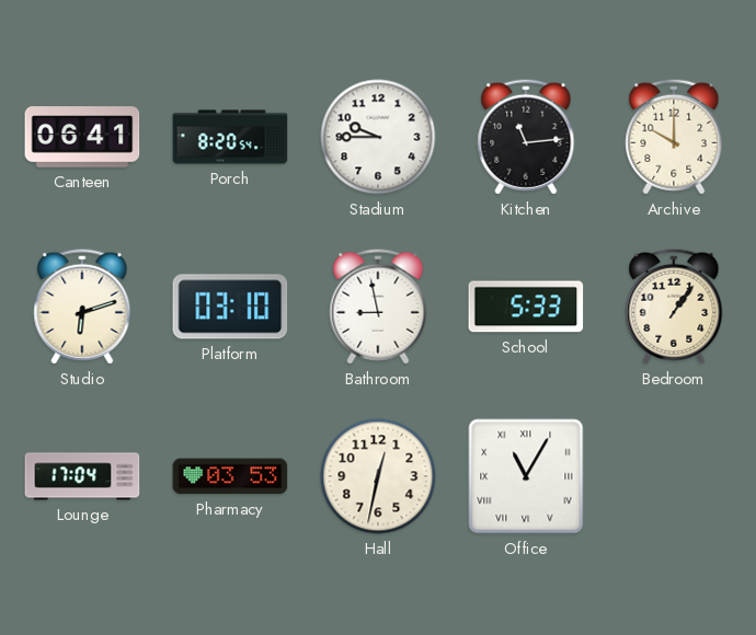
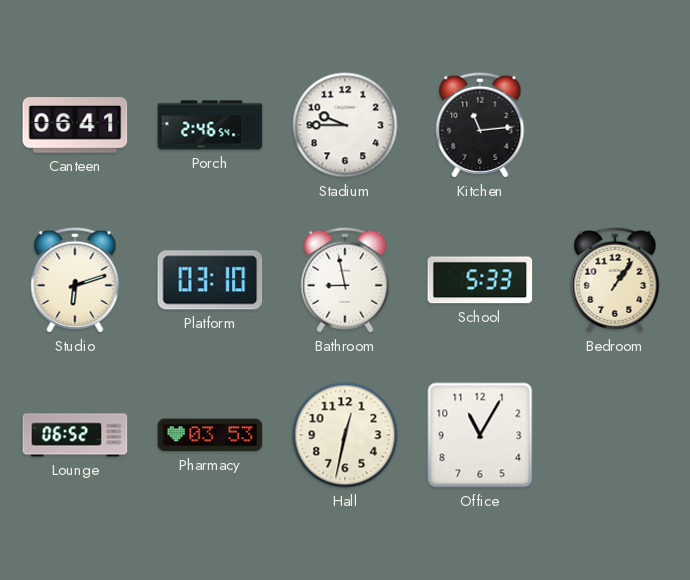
Porch: 8:20 -> 2:46 (210, 125)
Archive: 10:00 -> none (674, 137)
Lounge: 17:04 -> 06:52 (75, 435)
Office numerals: Roman -> Arabic (480, 435)
